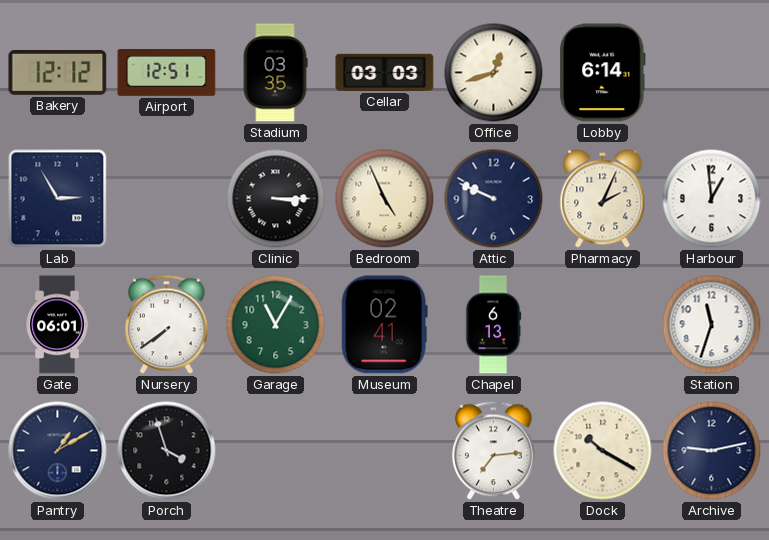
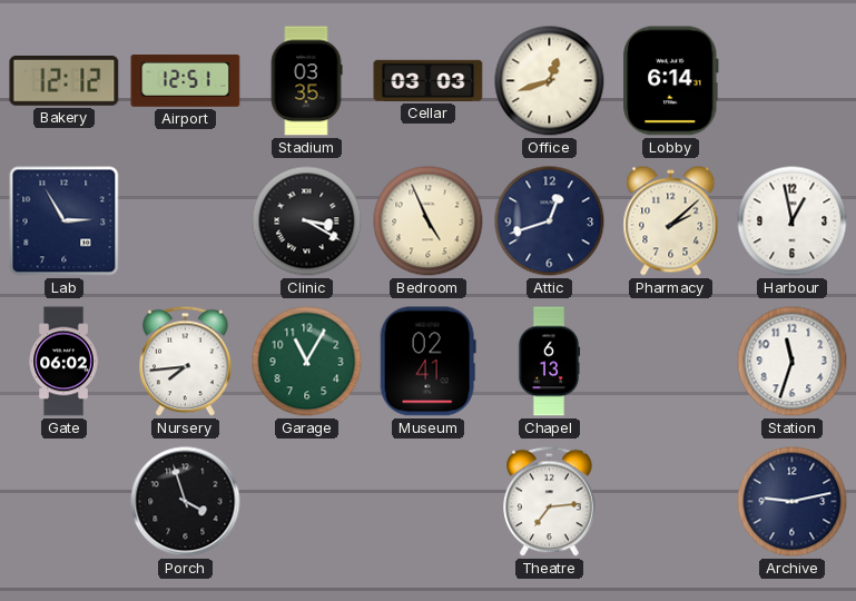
Clinic: 3:15 -> 3:20 (307, 221)
Attic: 9:49 -> 12:42 (550, 221)
Pharmacy: 2:04 -> 2:08 (671, 221)
Harbour: 12:59 -> 12:58 (793, 221)
Gate: 06:01 -> 06:02 (63, 362)
Nursery: 7:39 -> 7:44 (186, 362)
Pantry: 1:10 -> none (58, 451)
Dock: 10:20 -> none (603, 451)
